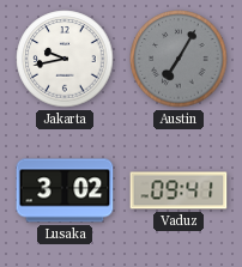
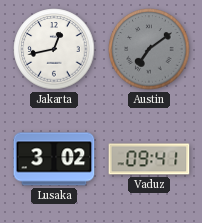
Jakarta: 9:43 -> 12:43 (54, 49)
Austin: 7:05 -> 7:09 (149, 49)
